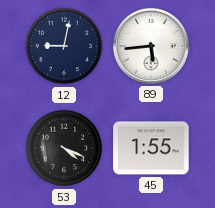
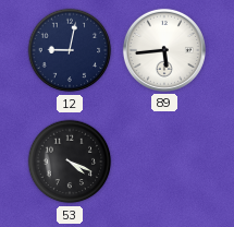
45: 1:55 -> none (151, 148)
